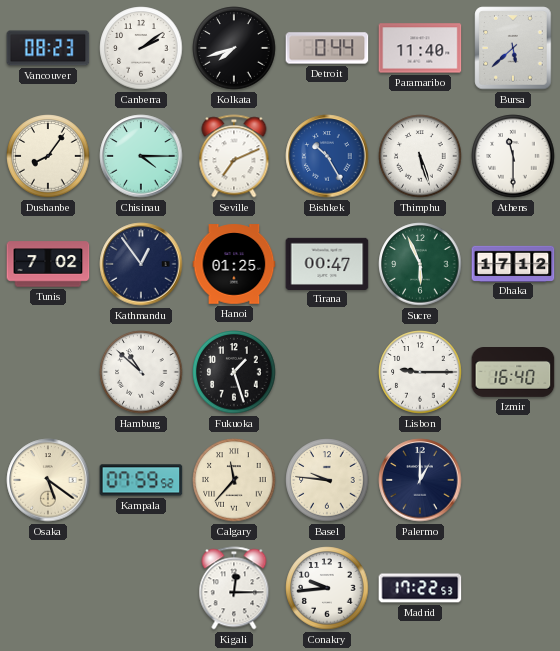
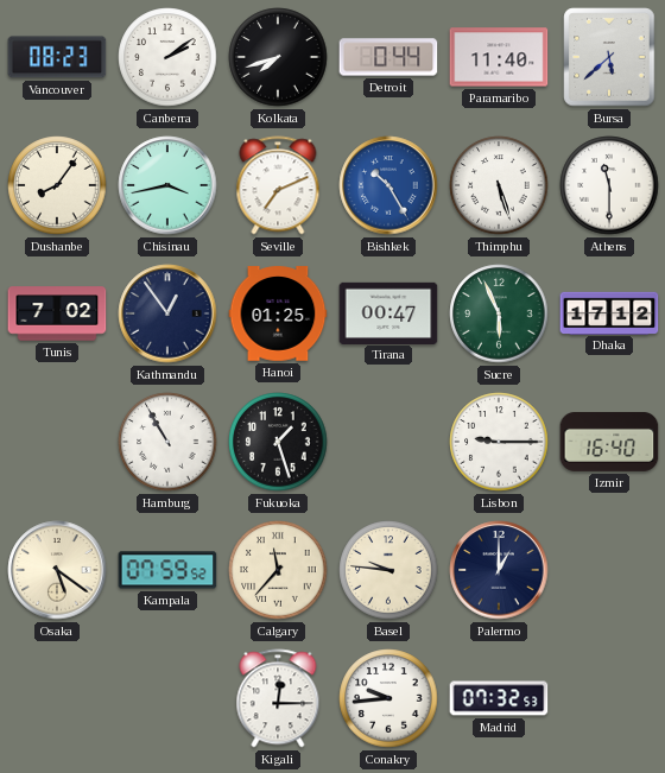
Chisinau: 4:15 -> 3:43 (167, 185)
Hamburg: 10:52 -> 10:55 (167, 442)
Madrid: 17:22 -> 07:32 (499, 698)
